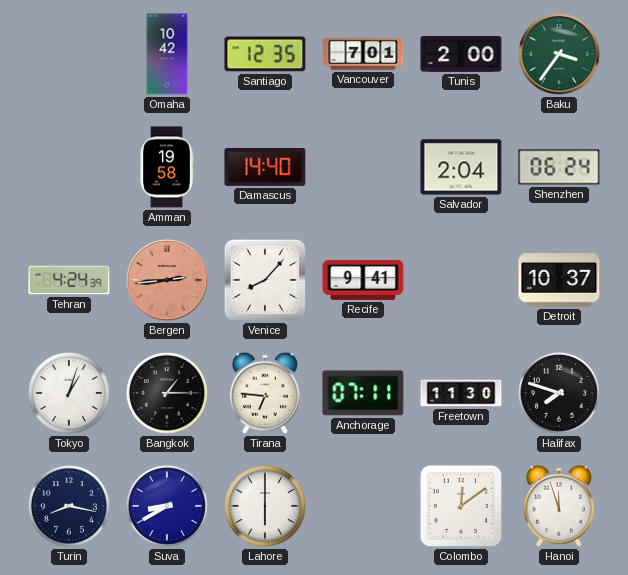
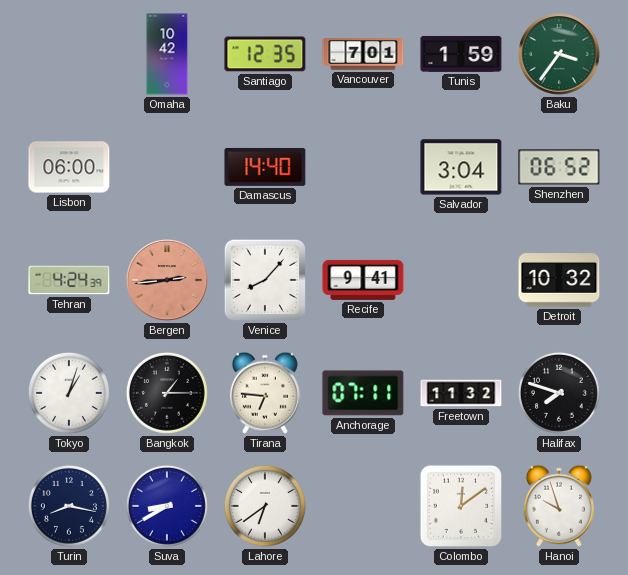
Tunis: 2:00 -> 1:59 (461, 54)
Lisbon: none -> 06:00 (69, 167)
Amman: 19:58 -> none (167, 167)
Salvador: 2:04 -> 3:04 (461, 167)
Shenzhen: 06:24 -> 06:52 (559, 167)
Detroit: 10:37 -> 10:32 (559, 280)
Freetown: 11:30 -> 11:32 (461, 393)
Lahore: 6:00 -> 6:39 (265, 506)
Hanoi: 11:57 -> 9:57 (559, 506)
